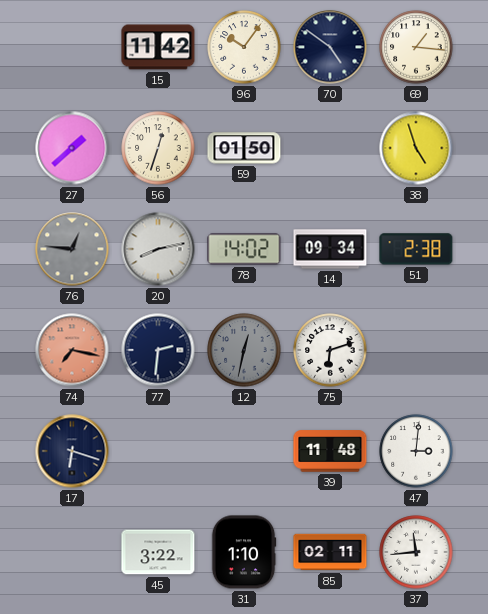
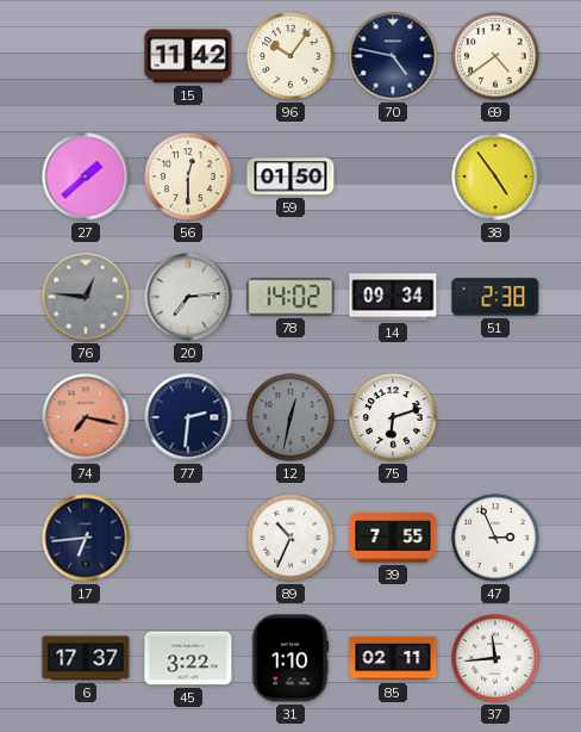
70: 4:51 -> 4:47 (393, 56)
69: 1:16 -> 4:39 (495, 56)
56: 12:33 -> 12:30 (188, 176)
38: 4:57 -> 4:54 (495, 176)
20: 8:13 -> 7:14 (188, 297)
17: 6:18 -> 6:44 (86, 538)
89: none -> 10:34 (290, 538)
39: 11:48 -> 7:55 (393, 538)
47: 3:01 -> 2:56 (495, 538)
6: none -> 17:37 (86, 658)
